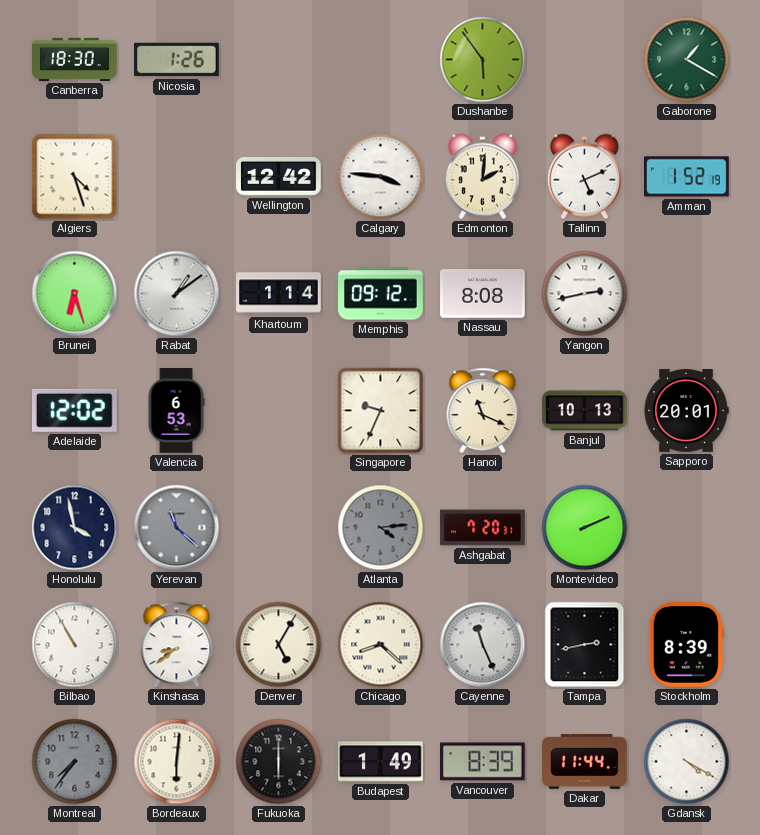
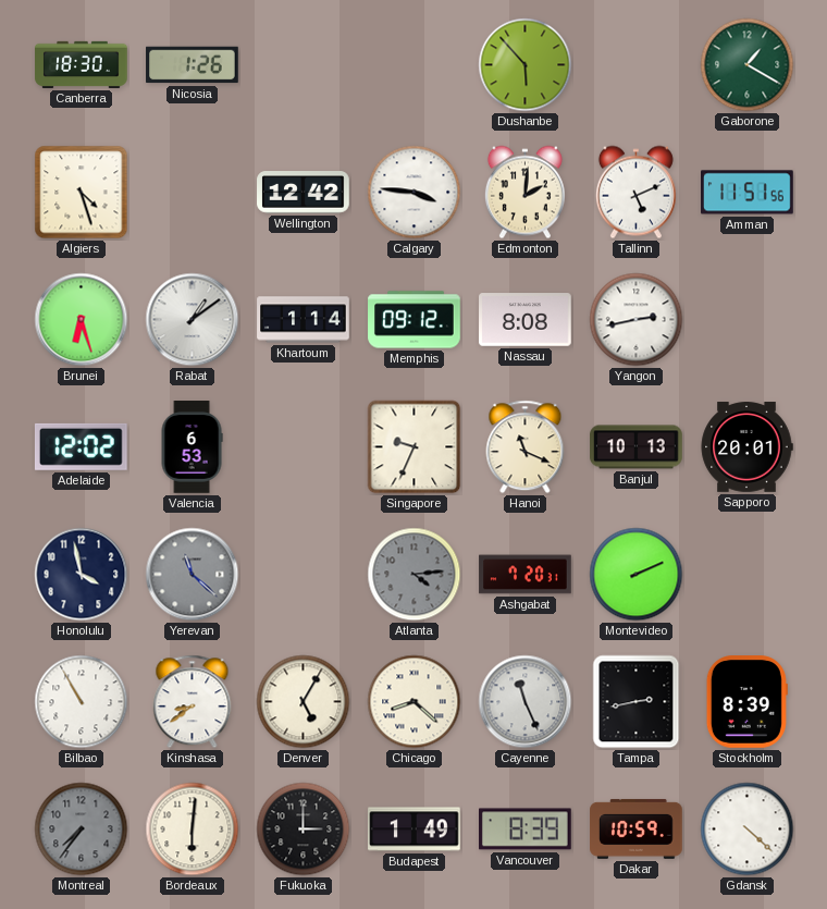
Dushanbe: 5:54 -> 5:53 (526, 65)
Amman: 1:52 -> 11:51 (748, 193)
Fukuoka: 6:00 -> 3:00 (304, 830)
Dakar: 11:44 -> 10:59 (637, 828)
Gdansk: 4:20 -> 4:22 (748, 830)
